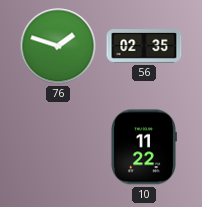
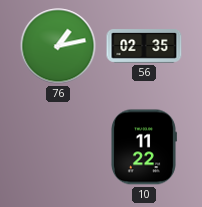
76: 1:48 -> 1:13 (58, 46)
